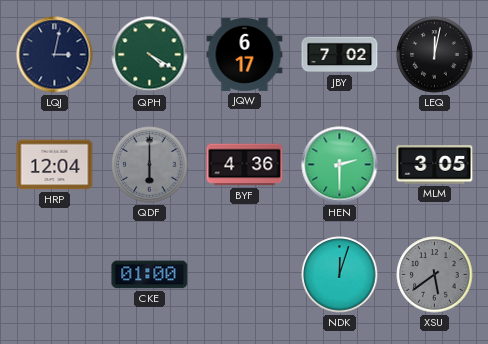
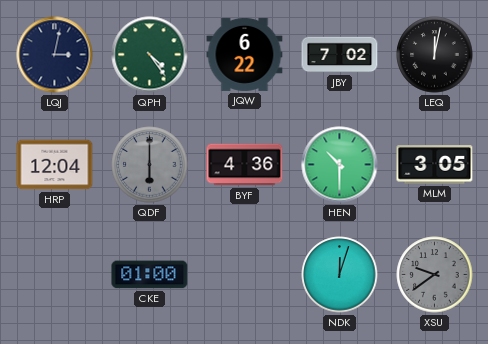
QPH: 4:20 -> 4:24 (150, 55)
JQW: 6:17 -> 6:22 (245, 54)
HEN: 2:30 -> 10:30 (340, 165)
XSU: 5:39 -> 9:39 (435, 275)
